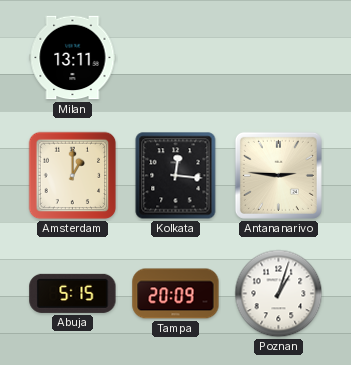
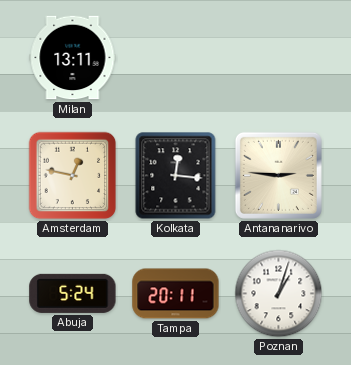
Amsterdam: 1:00 -> 12:47 (73, 176)
Abuja: 5:15 -> 5:24 (73, 293)
Tampa: 20:09 -> 20:11 (176, 294)
